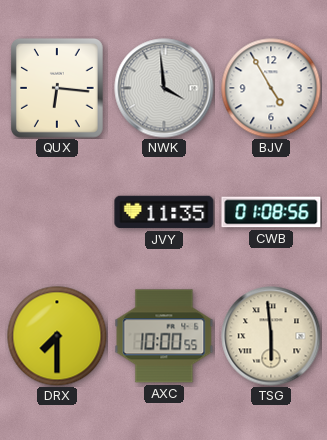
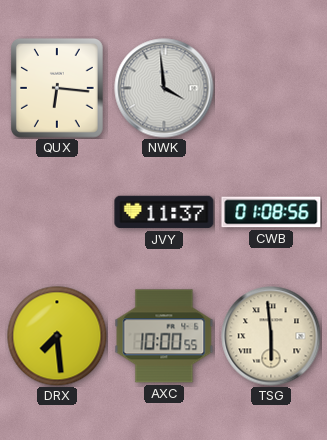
BJV: 4:55 -> none (271, 88)
JVY: 11:35 -> 11:37 (164, 212)
DRX: 7:30 -> 7:29 (57, 336)
